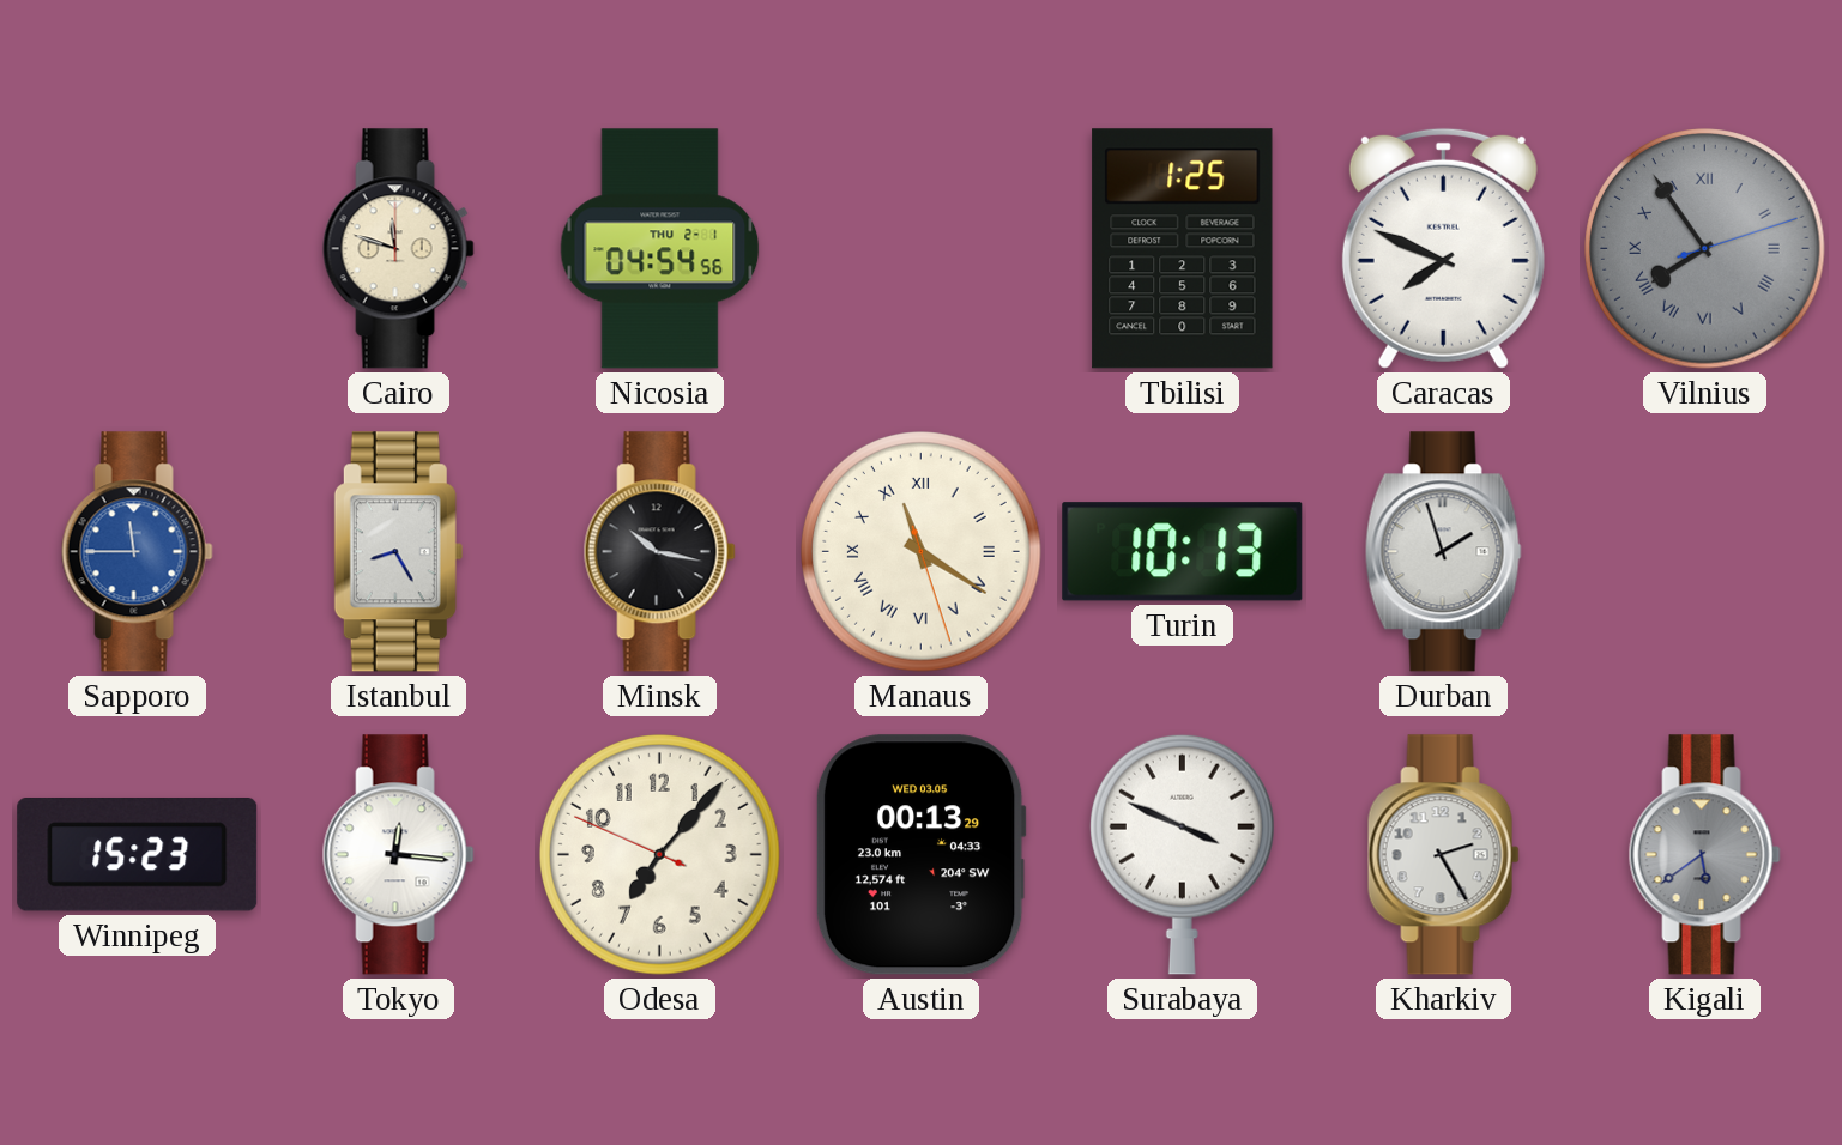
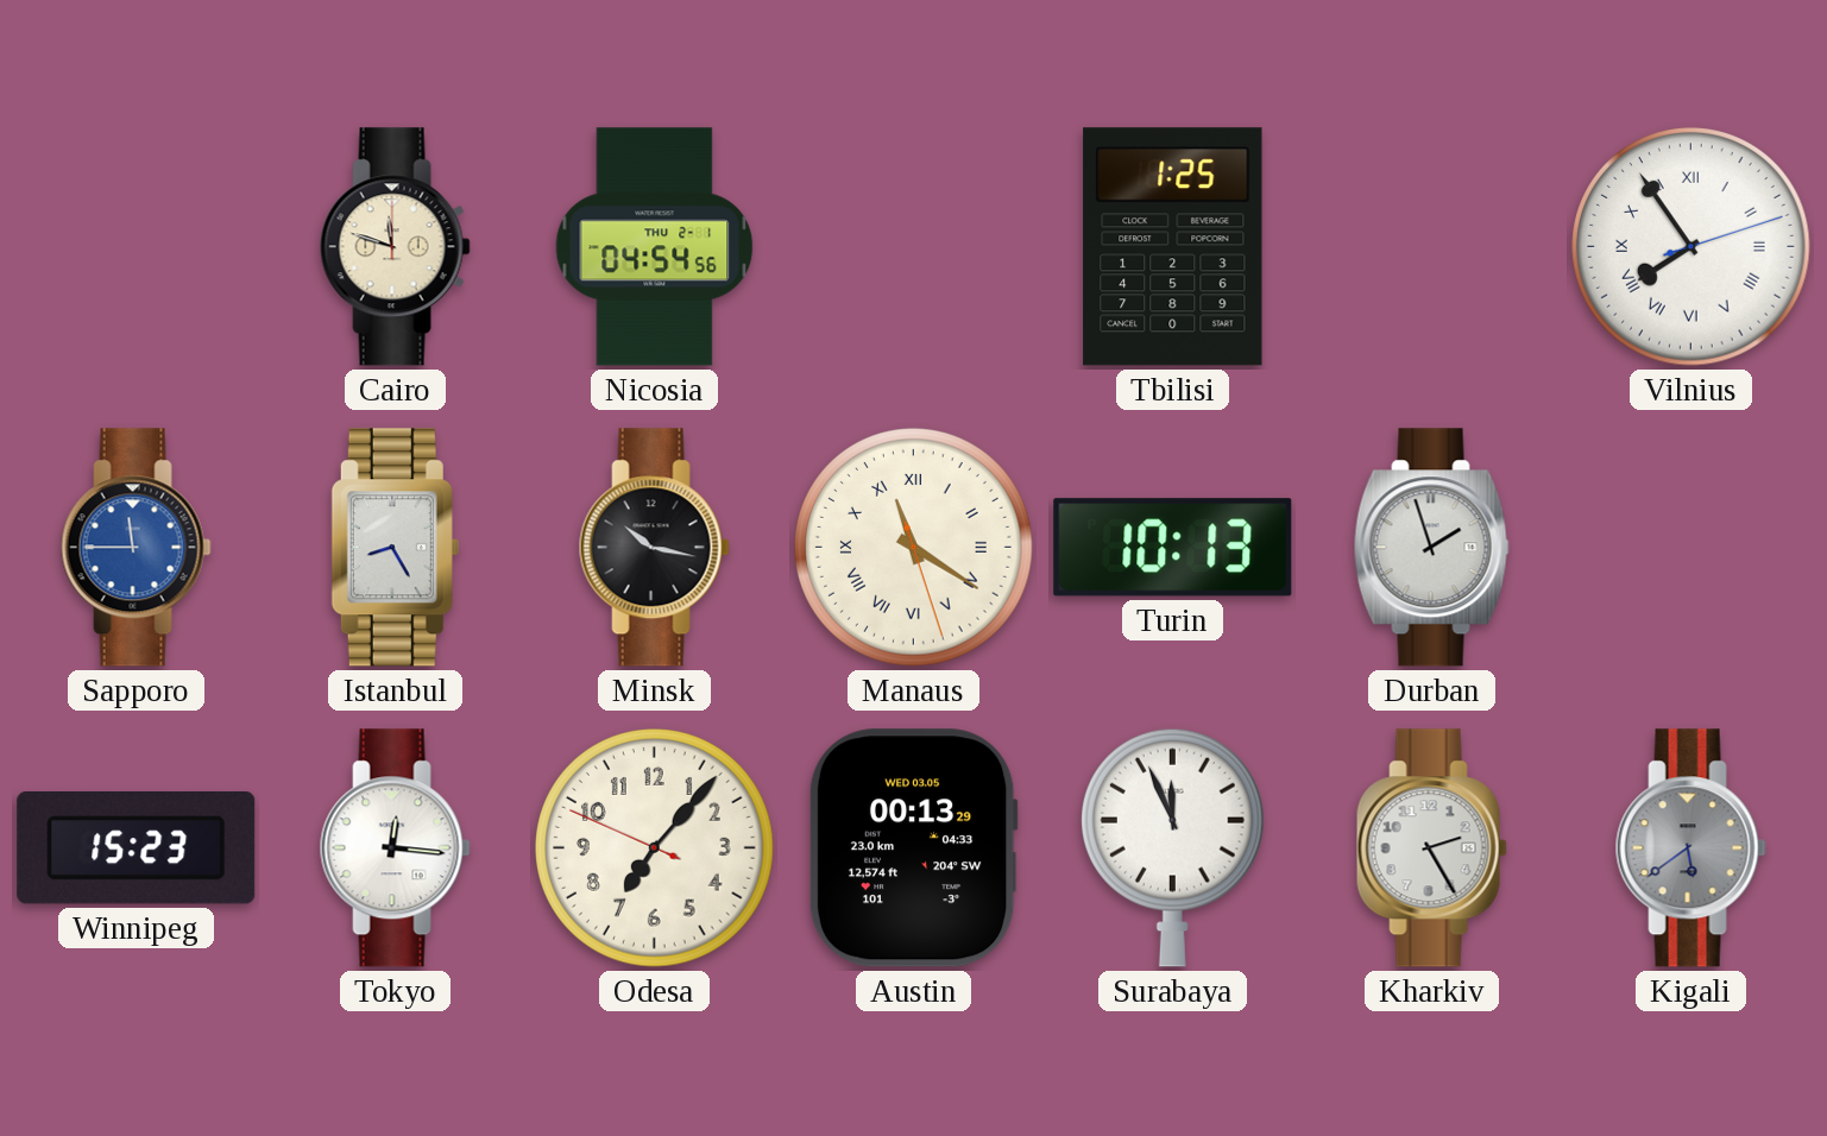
Caracas: 7:49 -> none (1443, 248)
Vilnius dial: grey -> white (1691, 247)
Surabaya: 3:49 -> 11:56 (1172, 847)
